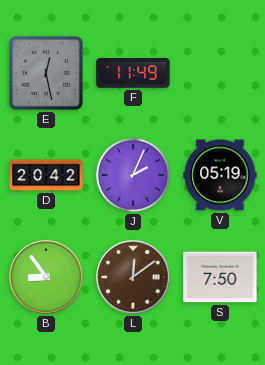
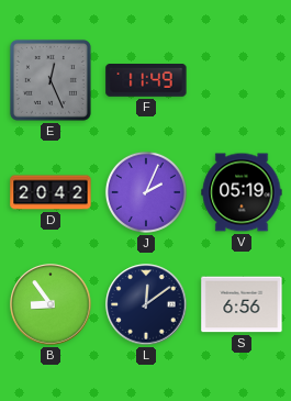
E: 12:28 -> 12:26 (51, 80)
L dial: brown -> navy (146, 304)
S: 7:50 -> 6:56 (242, 304)
